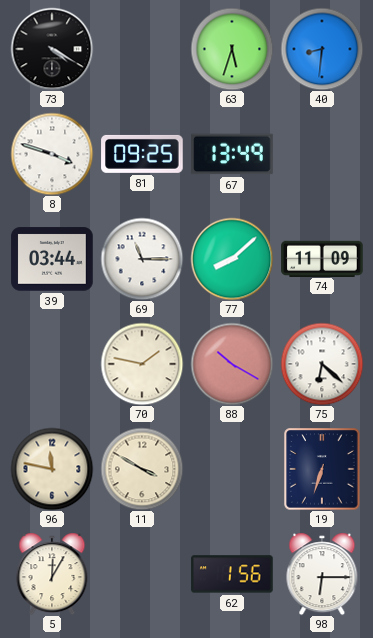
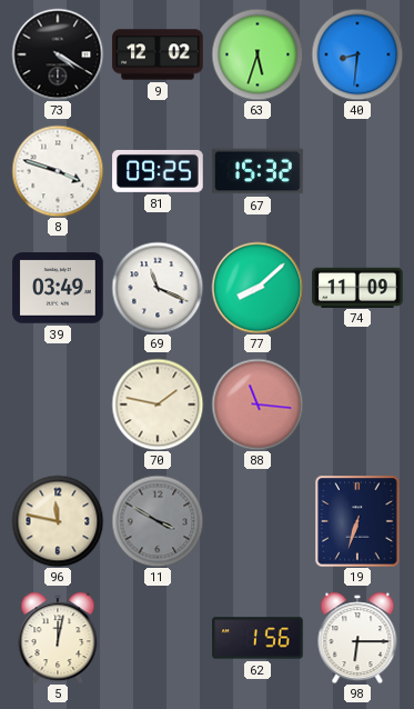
9: none -> 12:02 (158, 54)
67: 13:49 -> 15:32 (258, 171)
39: 03:44 -> 03:49 (58, 288)
69: 11:15 -> 11:19 (158, 288)
88: 10:20 -> 11:16 (258, 405)
75: 6:22 -> none (322, 364)
11 dial: cream -> grey (158, 521)
5: 12:05 -> 12:02 (58, 638)
